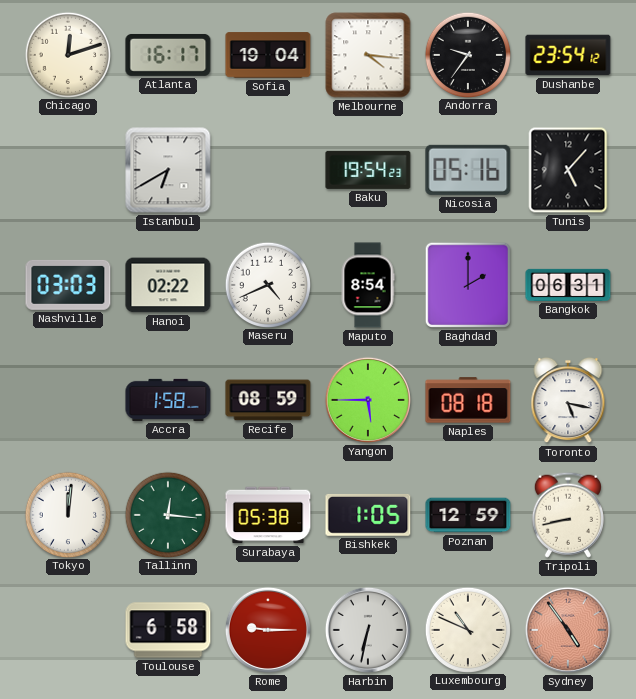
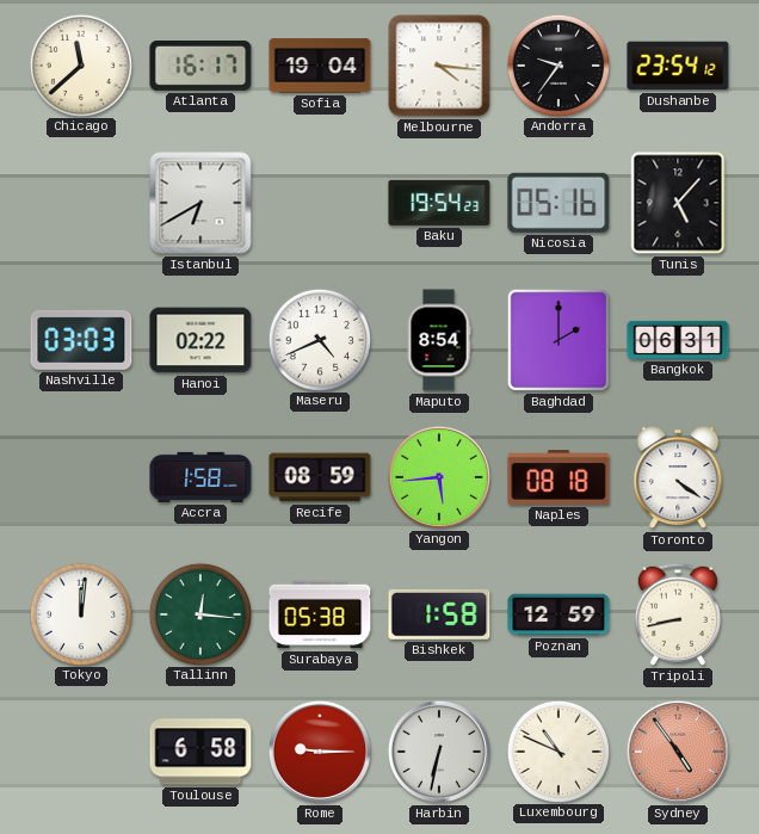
Chicago: 12:12 -> 11:38 (80, 64)
Yangon: 5:45 -> 5:44 (439, 477)
Toronto: 5:17 -> 4:21 (678, 477)
Bishkek: 1:05 -> 1:58 (439, 614)
